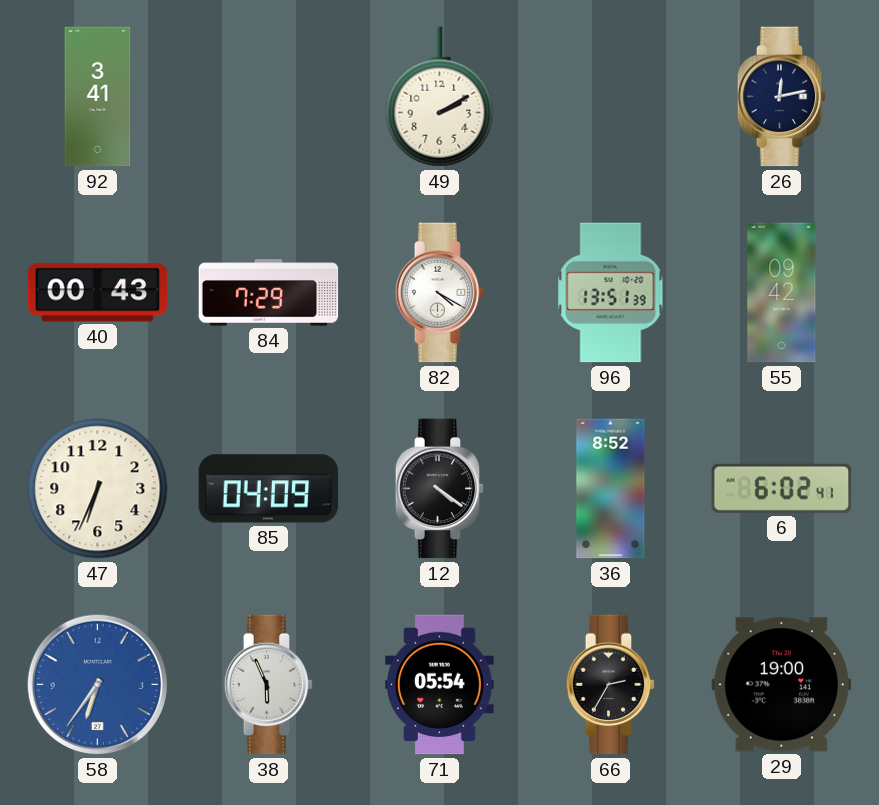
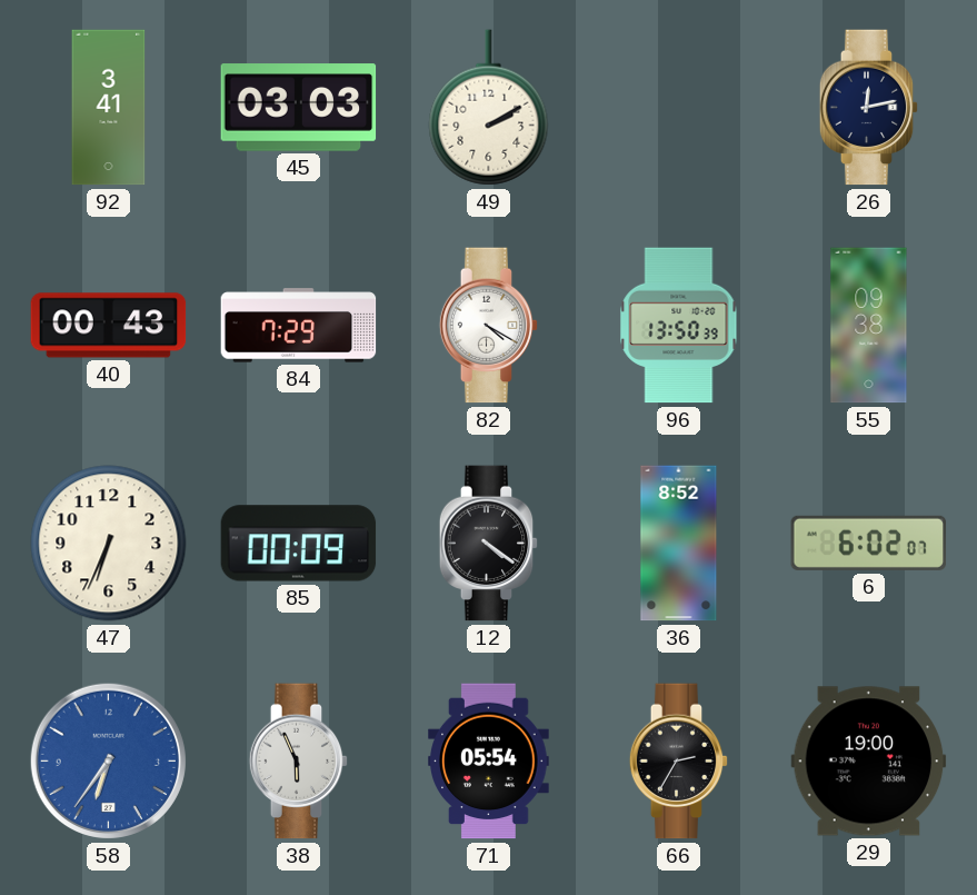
45: none -> 03:03 (299, 108)
96: 13:51 -> 13:50 (679, 326)
55: 09:42 -> 09:38 (869, 326)
85: 04:09 -> 00:09 (299, 544)
6: 6:02:41 -> 6:02:07 (869, 543)
